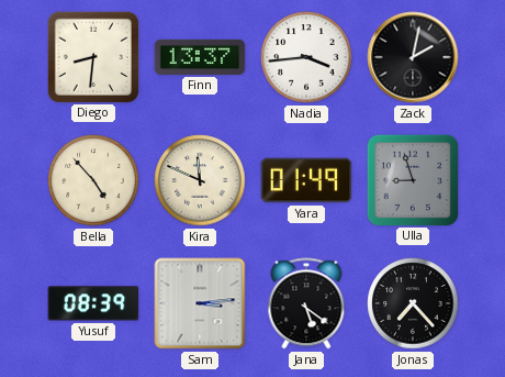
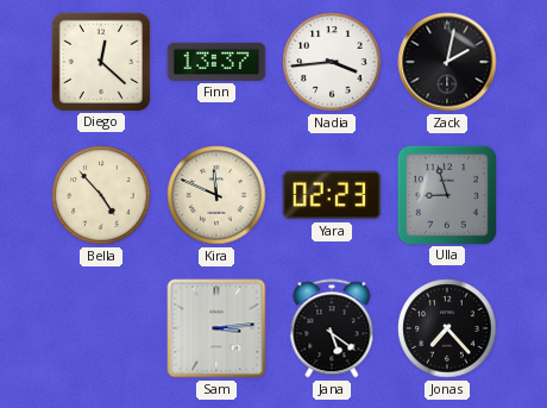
Diego: 8:31 -> 12:22 (100, 61)
Yara: 01:49 -> 02:23 (332, 195)
Yusuf: 08:39 -> none (93, 303)
